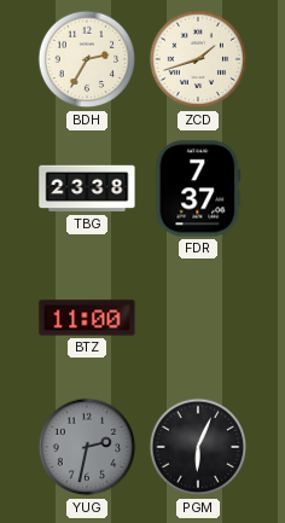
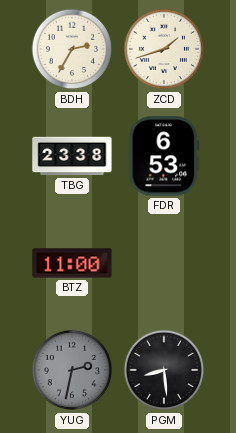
FDR: 7:37 -> 6:53 (164, 156)
PGM: 6:04 -> 8:29 (164, 370)
